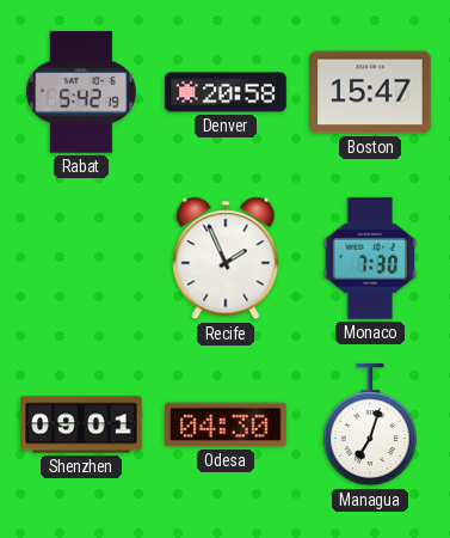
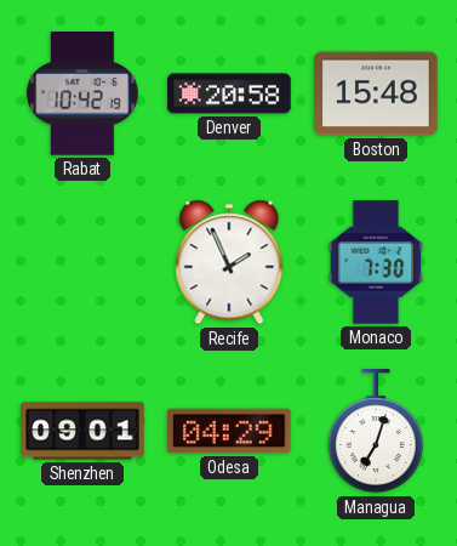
Rabat: 5:42 -> 10:42 (82, 93)
Boston: 15:47 -> 15:48 (376, 93)
Odesa: 04:30 -> 04:29 (230, 431)
